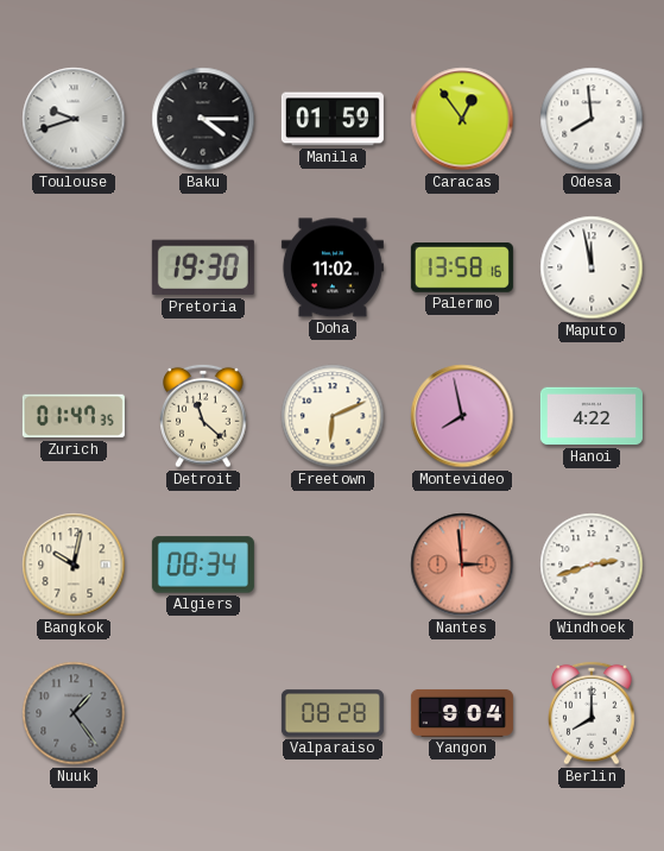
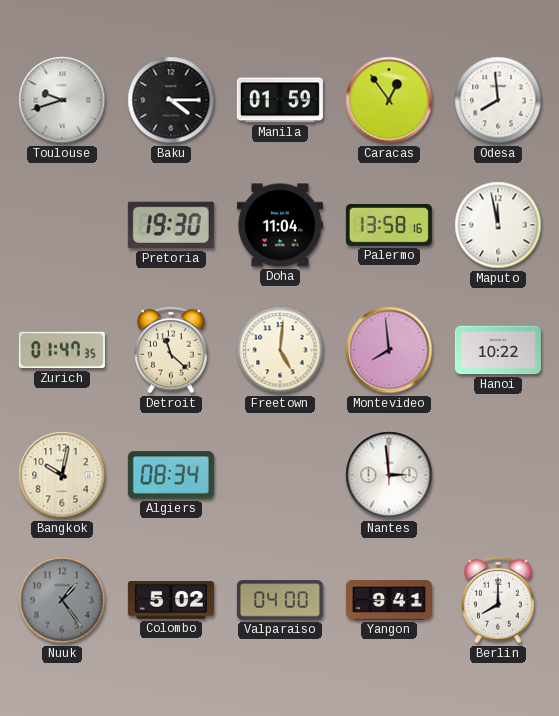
Doha: 11:02 -> 11:04 (280, 225)
Freetown: 6:11 -> 5:01 (280, 350)
Montevideo: 7:58 -> 7:59 (389, 350)
Hanoi: 4:22 -> 10:22 (498, 350)
Nantes dial: salmon -> white (389, 475)
Windhoek: 2:42 -> none (592, 565)
Colombo: none -> 5:02 (171, 600)
Valparaiso: 08:28 -> 04:00 (280, 600)
Yangon: 9:04 -> 9:41 (389, 600)
